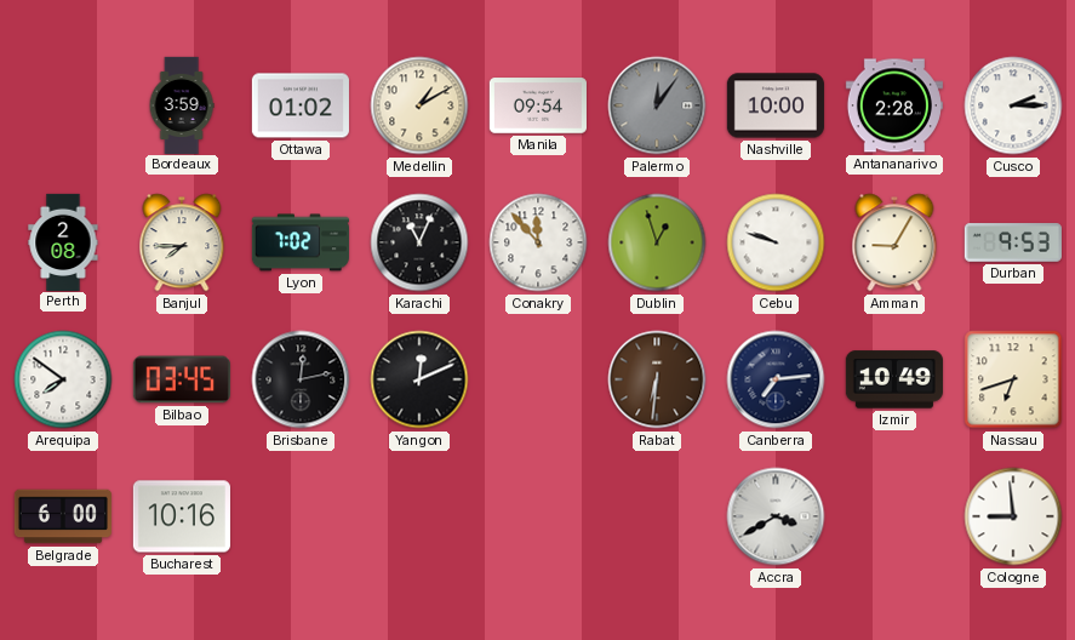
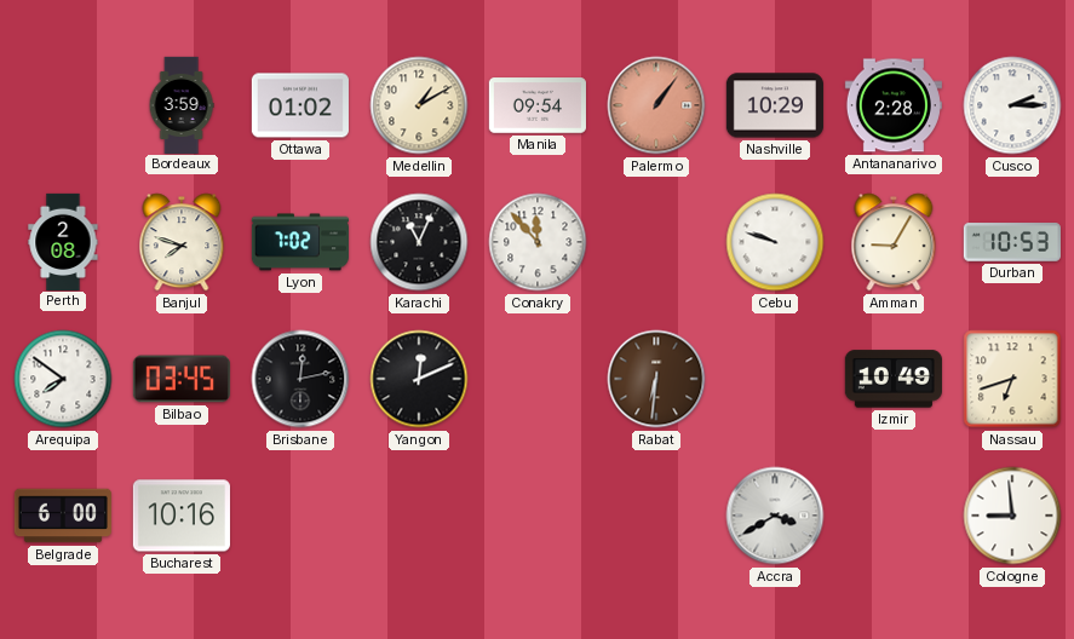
Palermo: 12:06 -> 1:06 (656, 105)
Palermo dial: grey -> salmon (656, 105)
Nashville: 10:00 -> 10:29 (775, 105)
Banjul: 7:45 -> 7:48 (182, 242)
Dublin: 12:57 -> none (657, 242)
Durban: 9:53 -> 10:53 (1012, 242)
Canberra: 7:14 -> none (776, 379)
